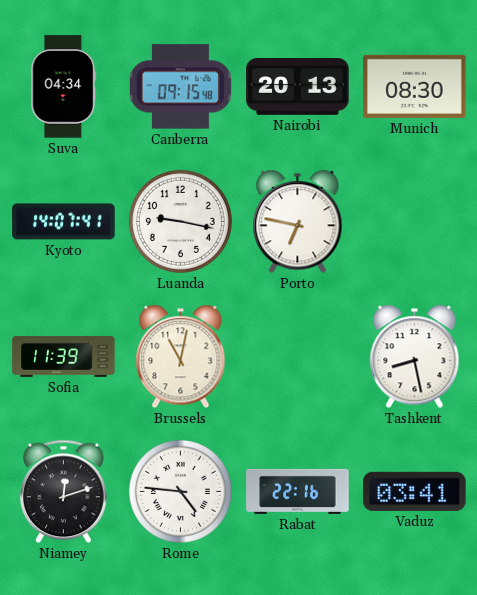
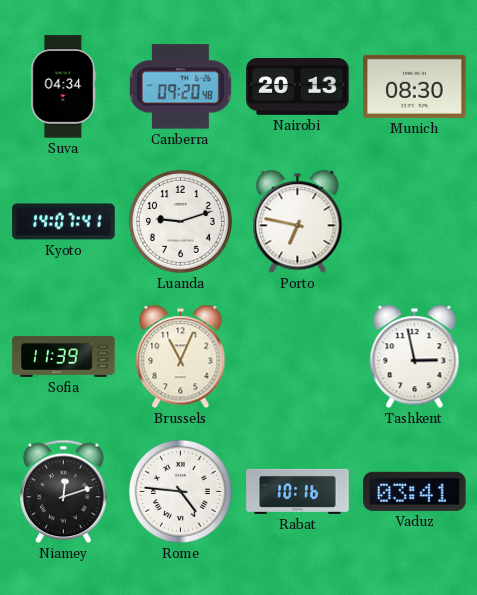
Canberra: 09:15 -> 09:20 (180, 87)
Luanda: 9:17 -> 9:12 (180, 221)
Brussels: 11:02 -> 11:04 (181, 357)
Tashkent: 8:28 -> 2:58 (415, 357)
Rabat: 22:16 -> 10:16 (298, 491)
